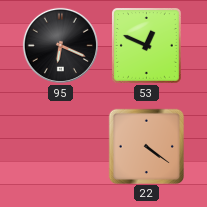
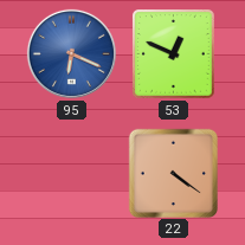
95 dial: black -> blue (71, 53)
